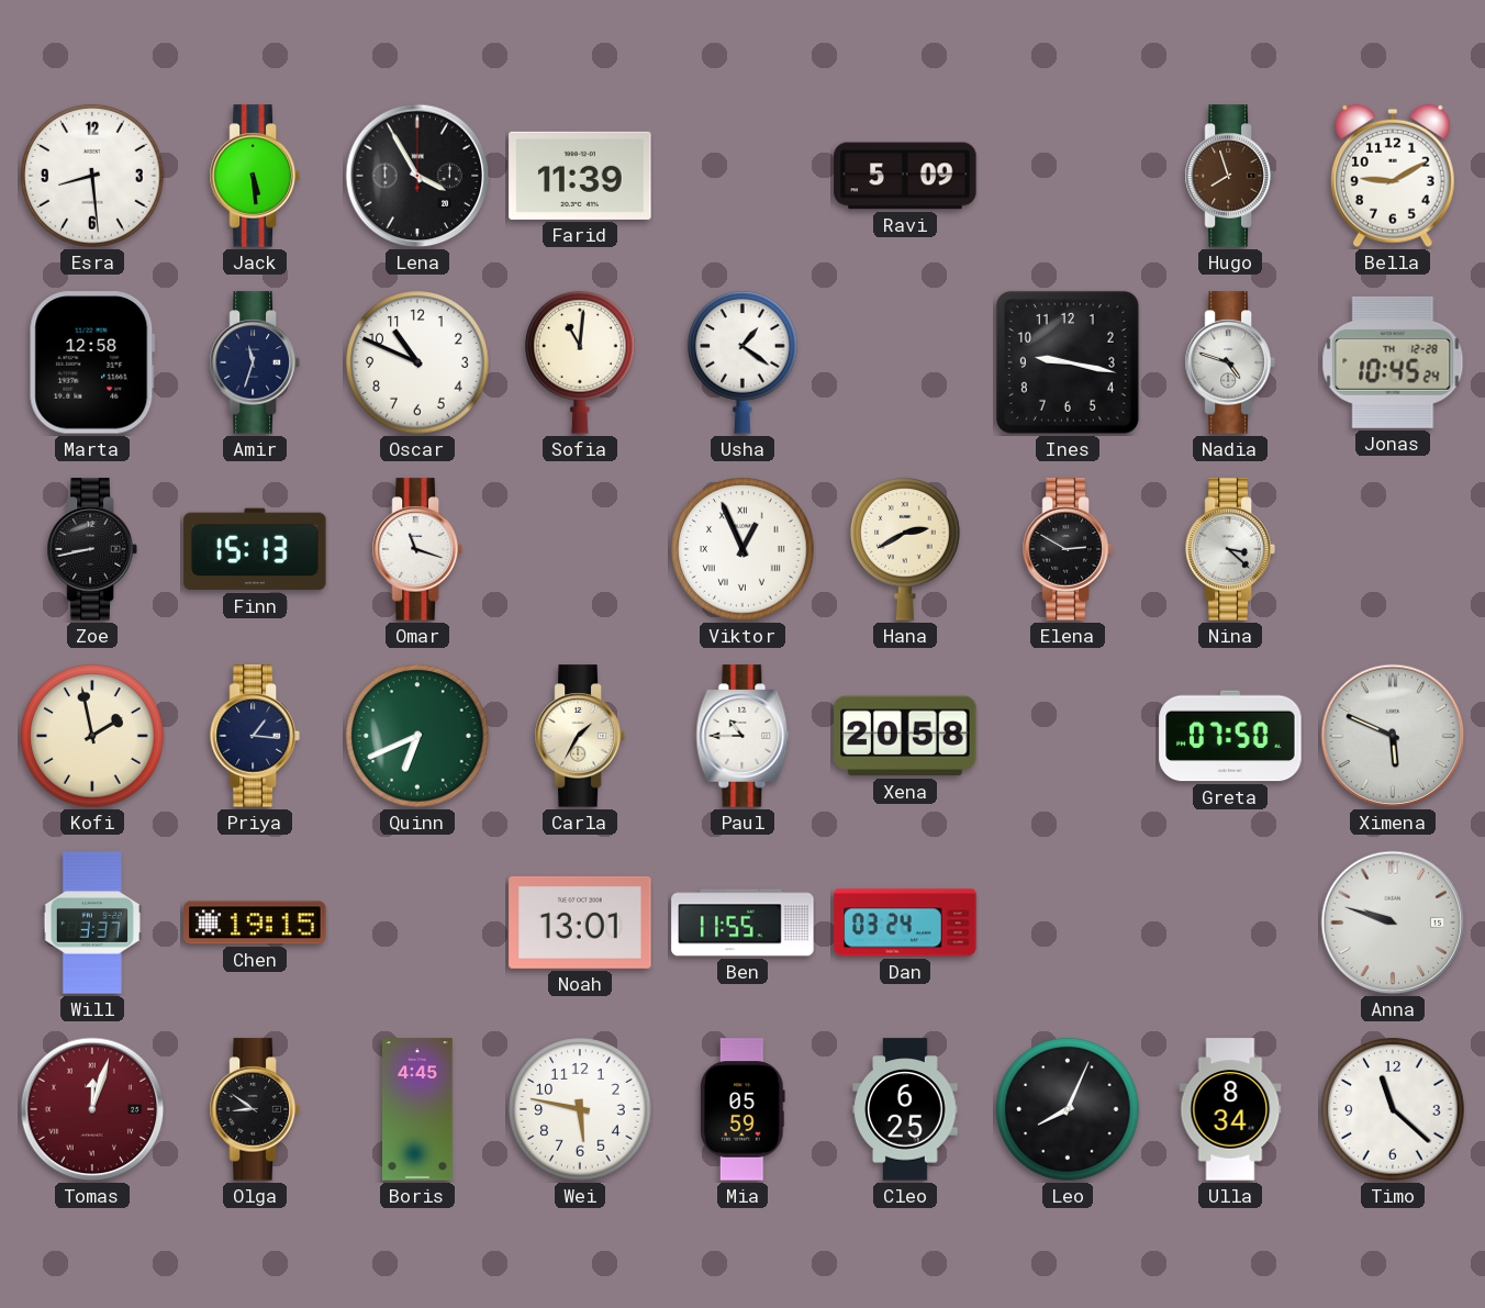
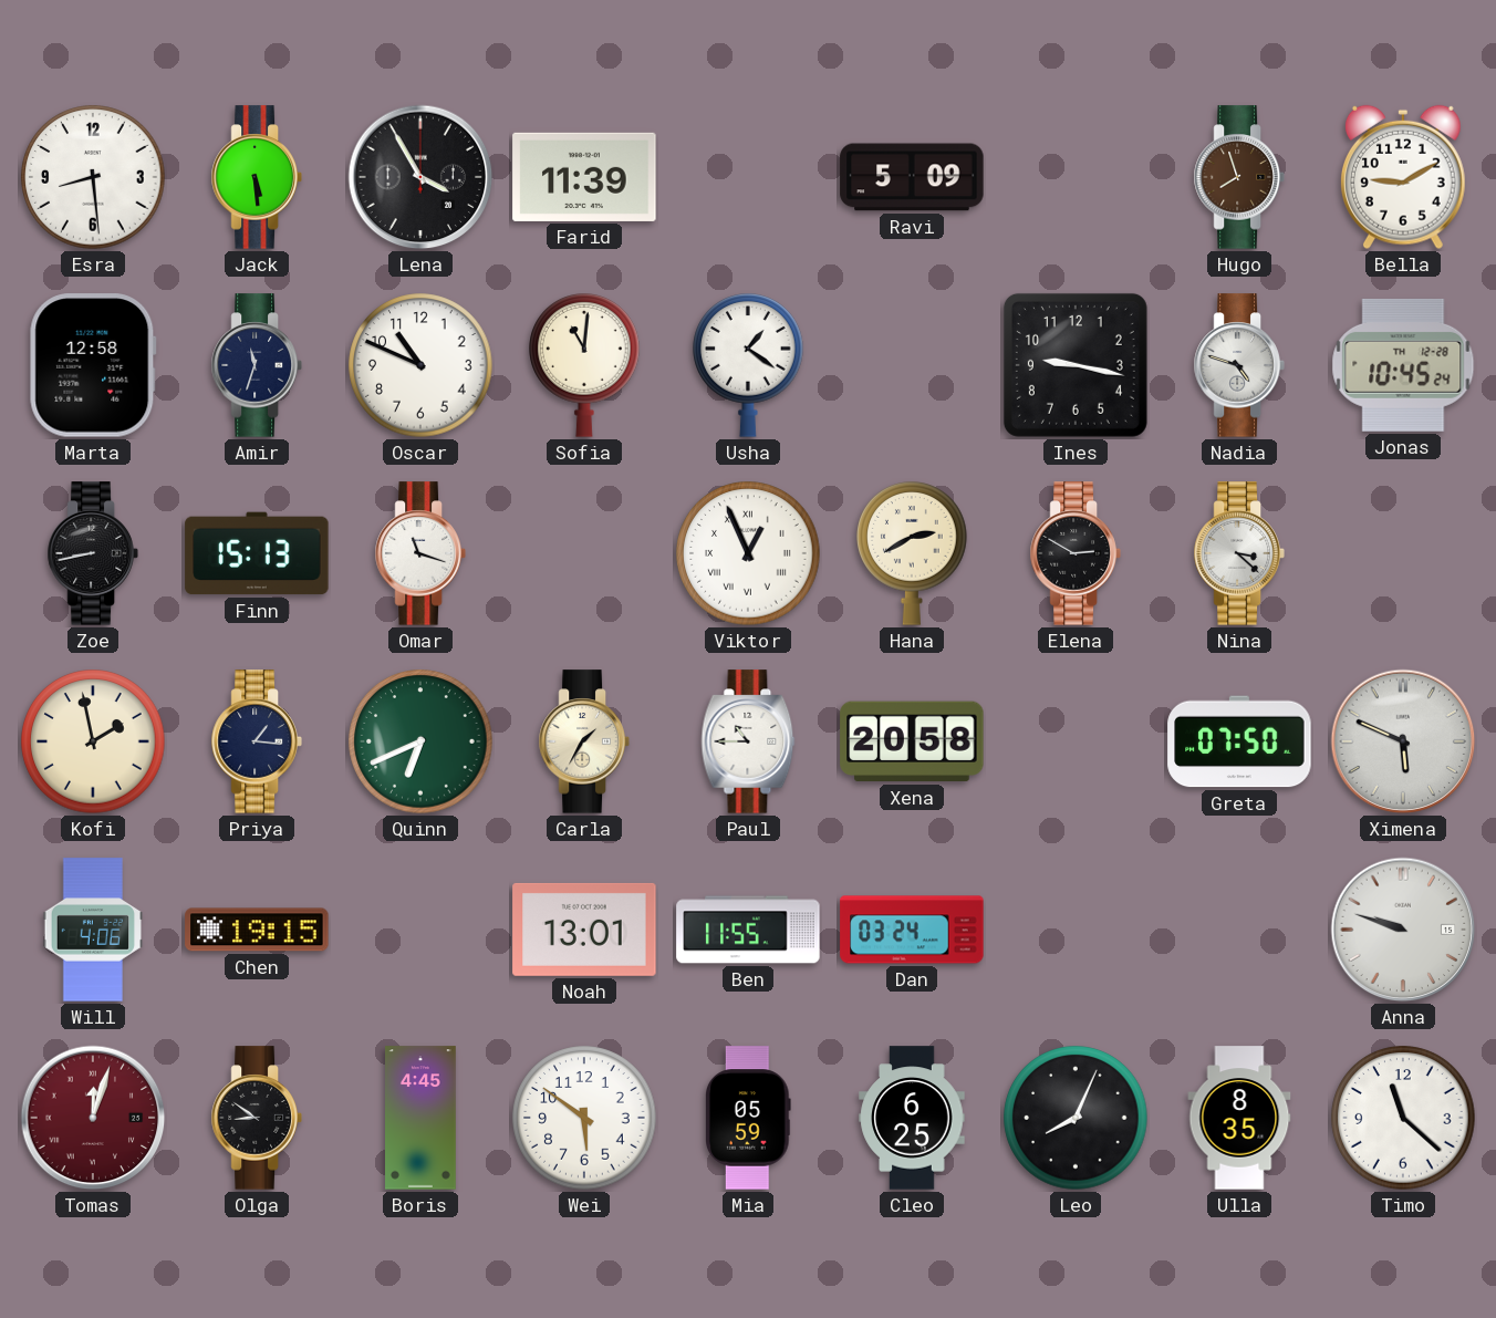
Will: 3:37 -> 4:06 (92, 930)
Wei: 5:47 -> 5:51 (584, 1118)
Ulla: 8:34 -> 8:35 (1239, 1118)
